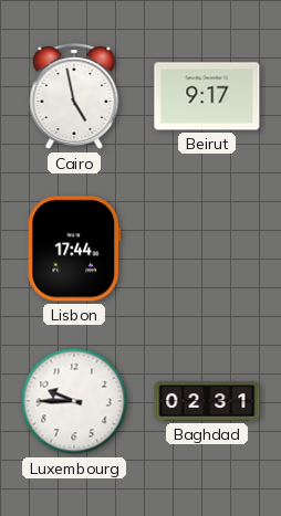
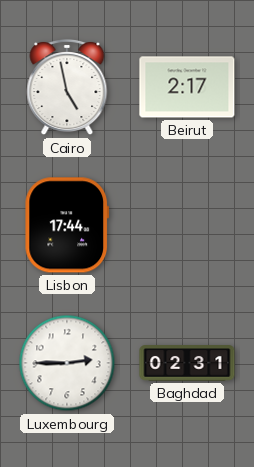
Beirut: 9:17 -> 2:17 (187, 87)
Luxembourg: 9:45 -> 2:45 (67, 363)
